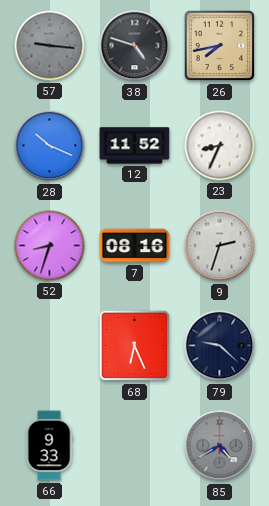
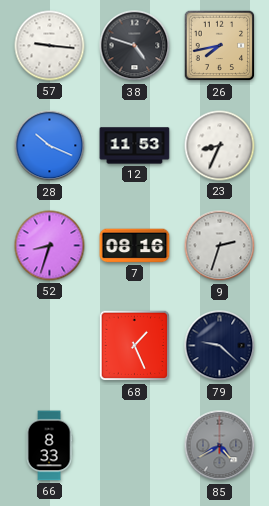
57 dial: grey -> white (50, 46)
12: 11:52 -> 11:53 (135, 146)
68: 6:26 -> 1:26 (135, 346)
66: 9:33 -> 8:33 (49, 446)
